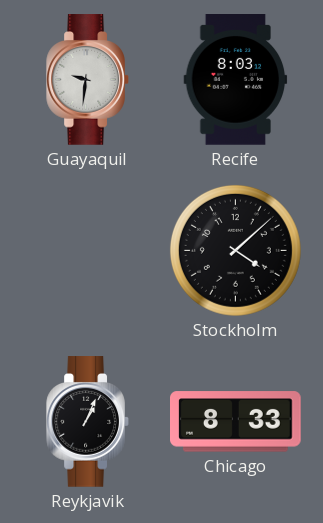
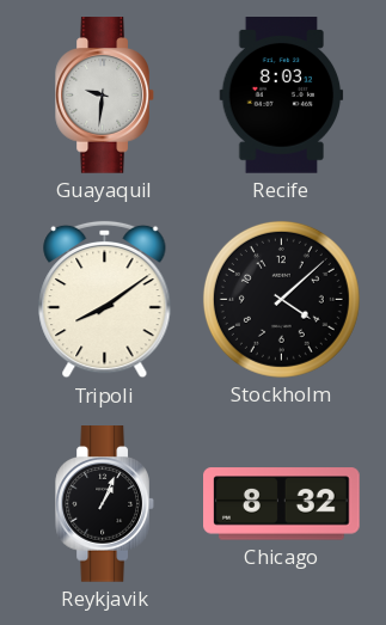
Tripoli: none -> 8:09 (105, 300)
Chicago: 8:33 -> 8:32 (282, 504)
